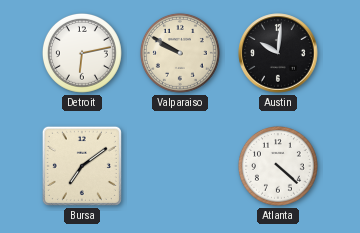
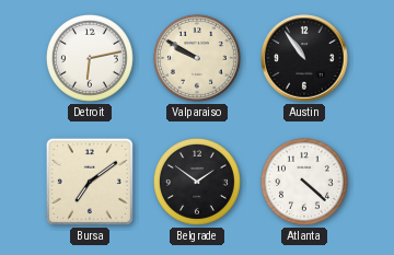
Austin: 10:01 -> 10:54 (304, 58)
Belgrade: none -> 1:51 (197, 182)
